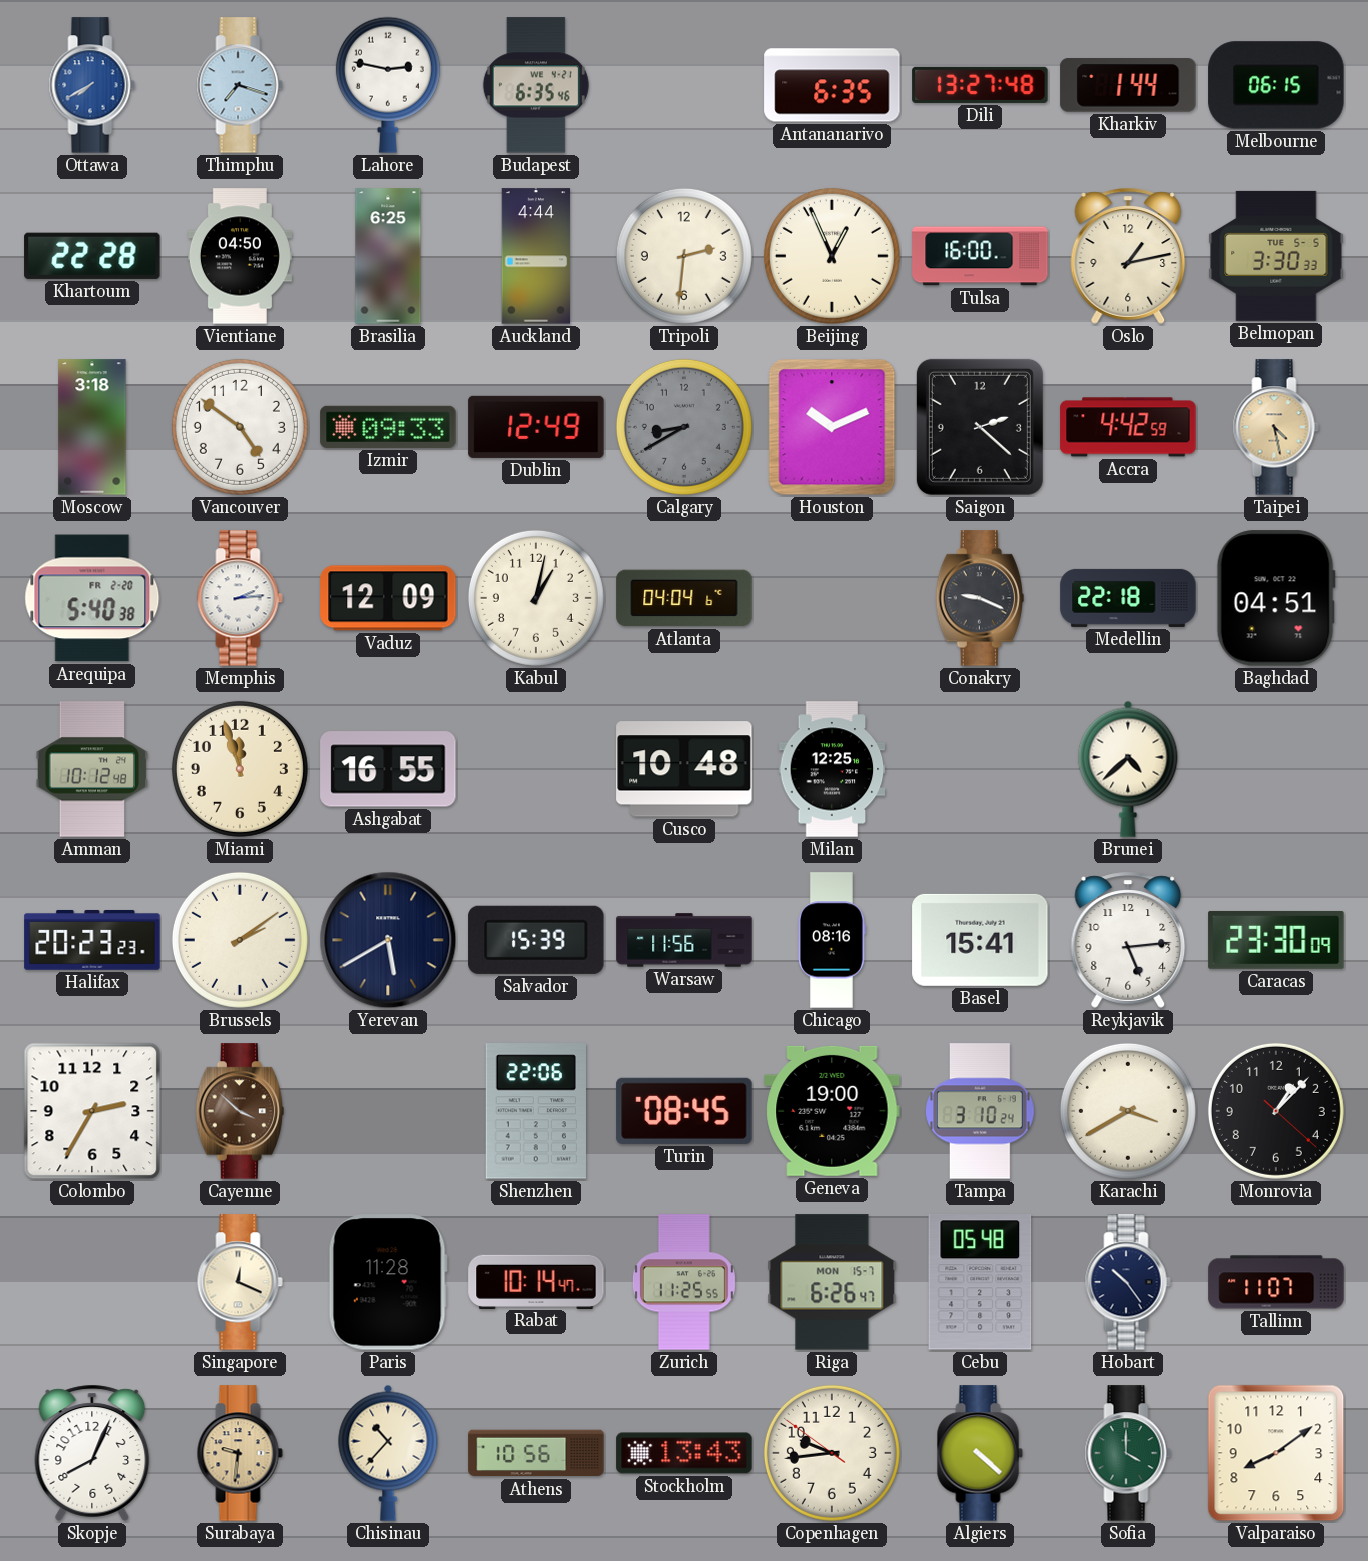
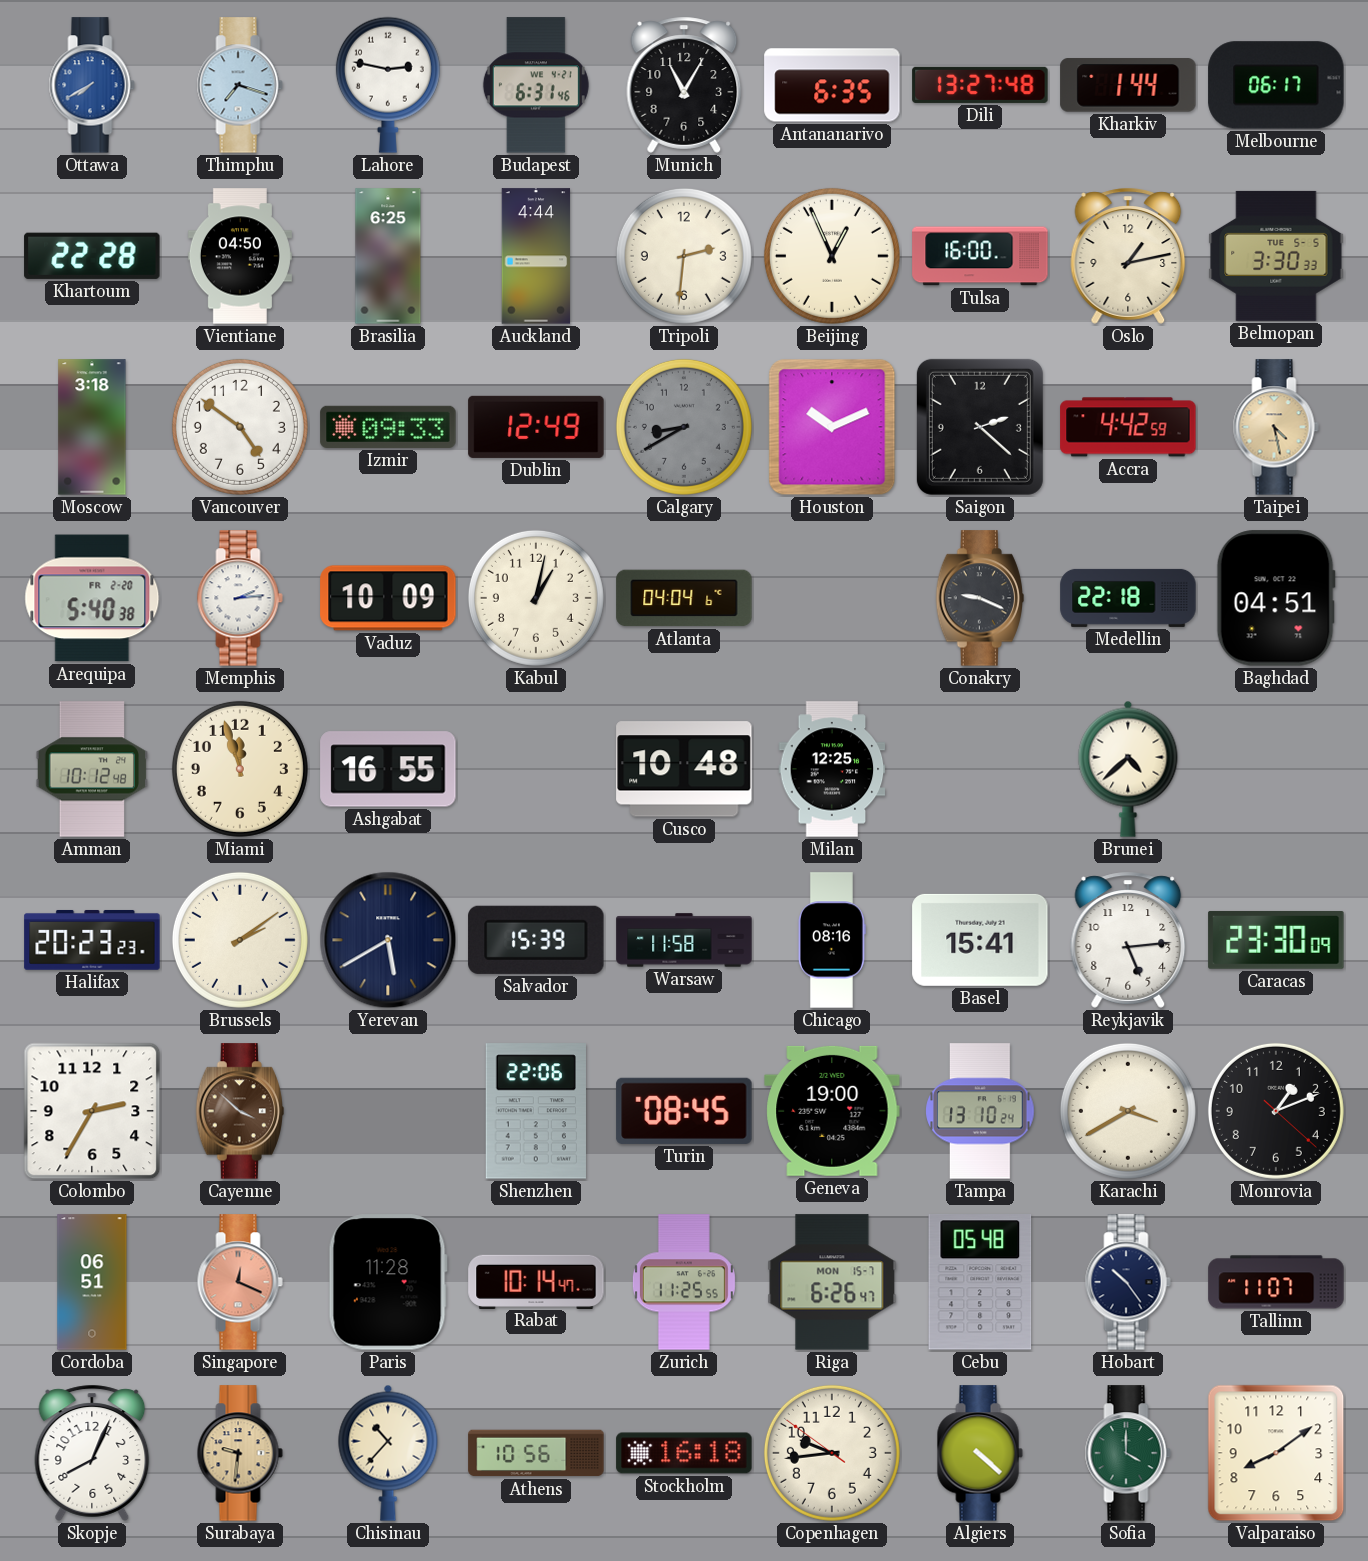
Budapest: 6:35 -> 6:31 (536, 85)
Munich: none -> 11:05 (684, 85)
Melbourne: 06:15 -> 06:17 (1276, 85)
Vaduz: 12:09 -> 10:09 (388, 598)
Warsaw: 11:56 -> 11:58 (684, 940)
Tampa: 3:10 -> 13:10 (980, 1111)
Monrovia: 1:07 -> 1:11 (1276, 1111)
Cordoba: none -> 06:51 (92, 1282)
Singapore dial: cream -> salmon (240, 1282)
Stockholm: 13:43 -> 16:18 (684, 1453)
